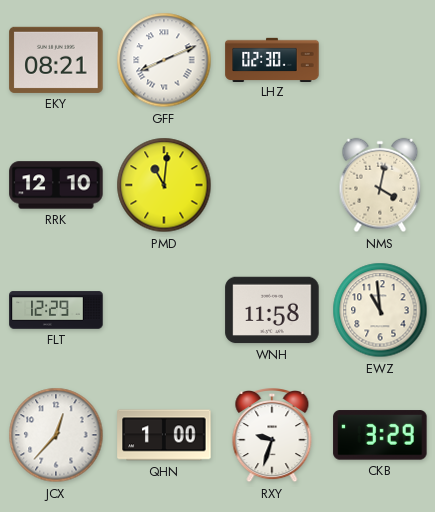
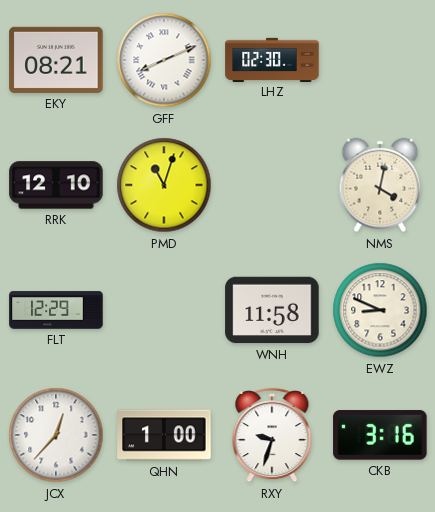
PMD: 11:01 -> 11:03 (164, 185)
EWZ: 10:59 -> 8:49 (380, 310)
CKB: 3:29 -> 3:16 (380, 435)
